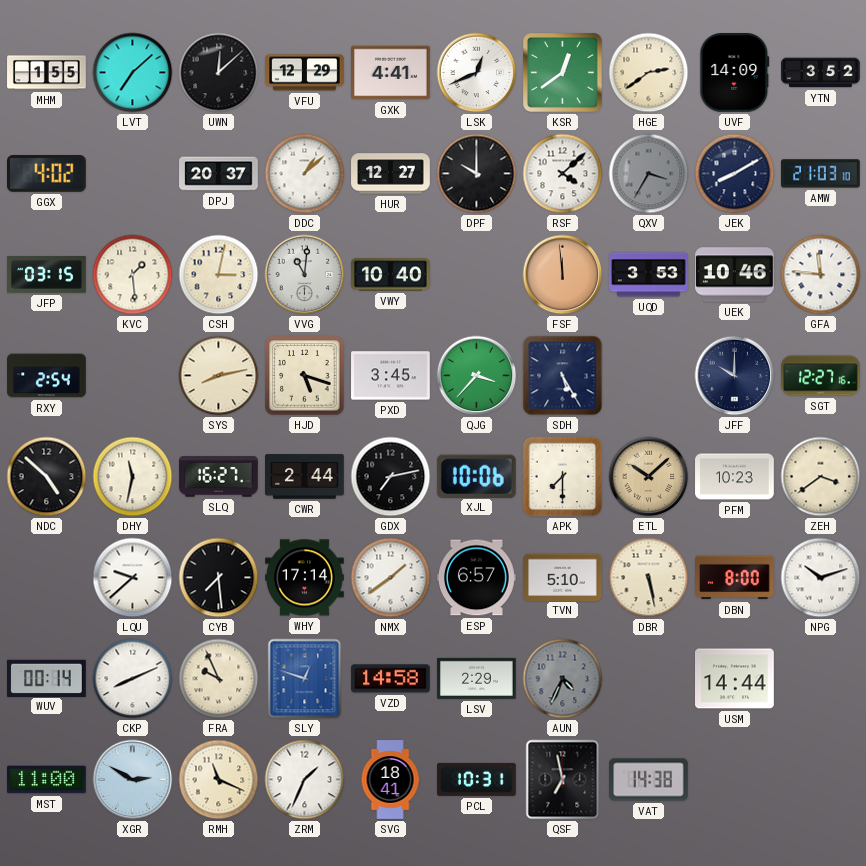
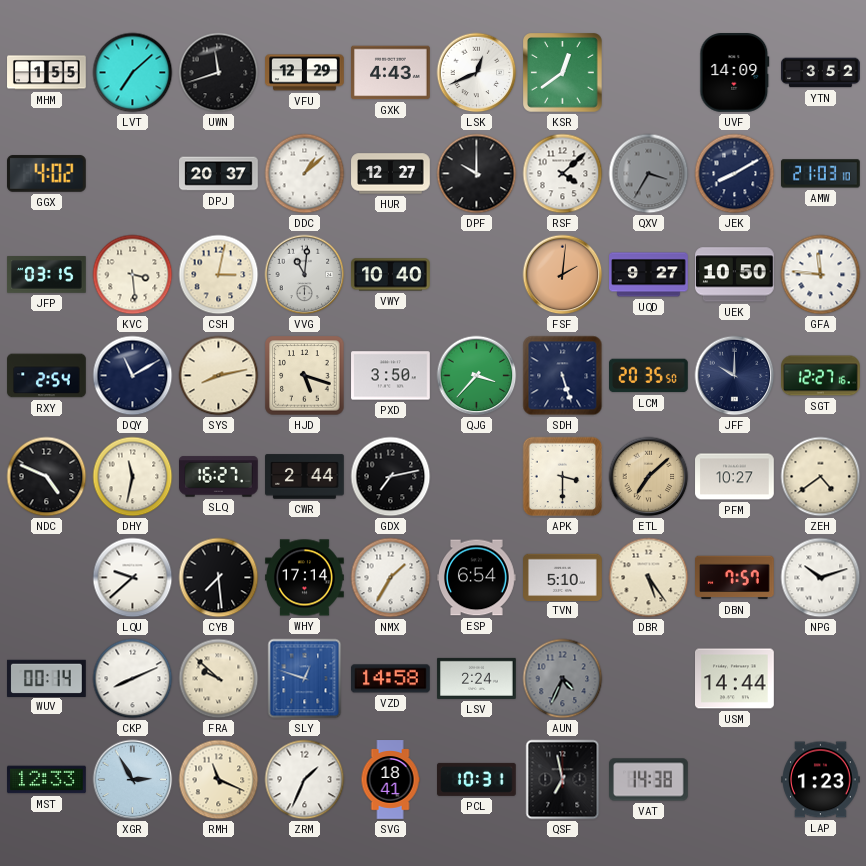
UWN: 12:08 -> 11:42 (219, 73)
GXK: 4:41 -> 4:43 (391, 73)
HGE: 2:39 -> none (649, 73)
KVC: 1:29 -> 3:29 (133, 275)
FSF: 11:59 -> 2:01 (563, 275)
UQD: 3:53 -> 9:27 (649, 275)
UEK: 10:46 -> 10:50 (735, 275)
DQY: none -> 11:10 (133, 376)
PXD: 3:45 -> 3:50 (391, 376)
SDH: 5:25 -> 5:27 (563, 376)
LCM: none -> 20:35 (649, 376)
NDC: 4:52 -> 4:49 (47, 477)
XJL: 10:06 -> none (476, 476)
APK: 7:30 -> 3:30 (563, 477)
ETL: 10:08 -> 7:08 (649, 477)
PFM: 10:23 -> 10:27 (735, 477)
ZEH: 3:39 -> 4:39 (821, 477)
NMX: 1:39 -> 1:35 (391, 578)
ESP: 6:57 -> 6:54 (477, 578)
DBR: 5:28 -> 5:24 (649, 578)
DBN: 8:00 -> 7:57 (735, 578)
FRA: 9:56 -> 9:52 (219, 679)
LSV: 2:29 -> 2:24 (477, 678)
MST: 11:00 -> 12:33 (47, 780)
XGR: 2:50 -> 2:55 (133, 780)
LAP: none -> 1:23 (821, 780)
